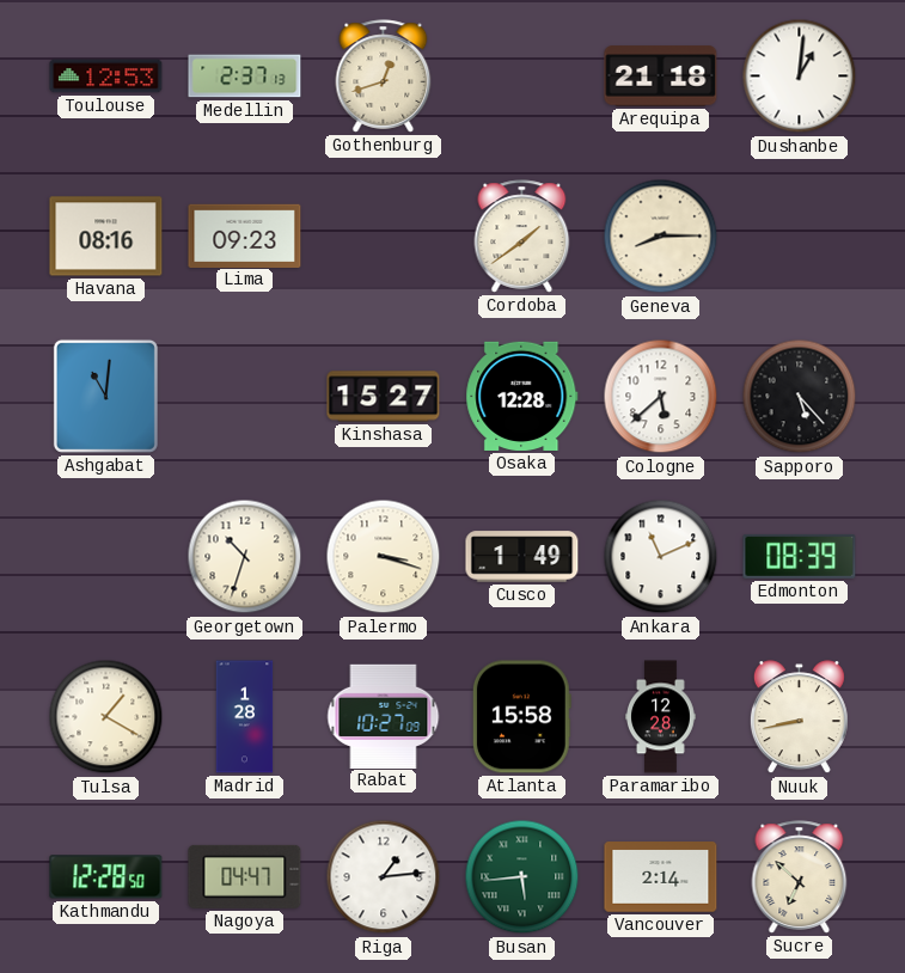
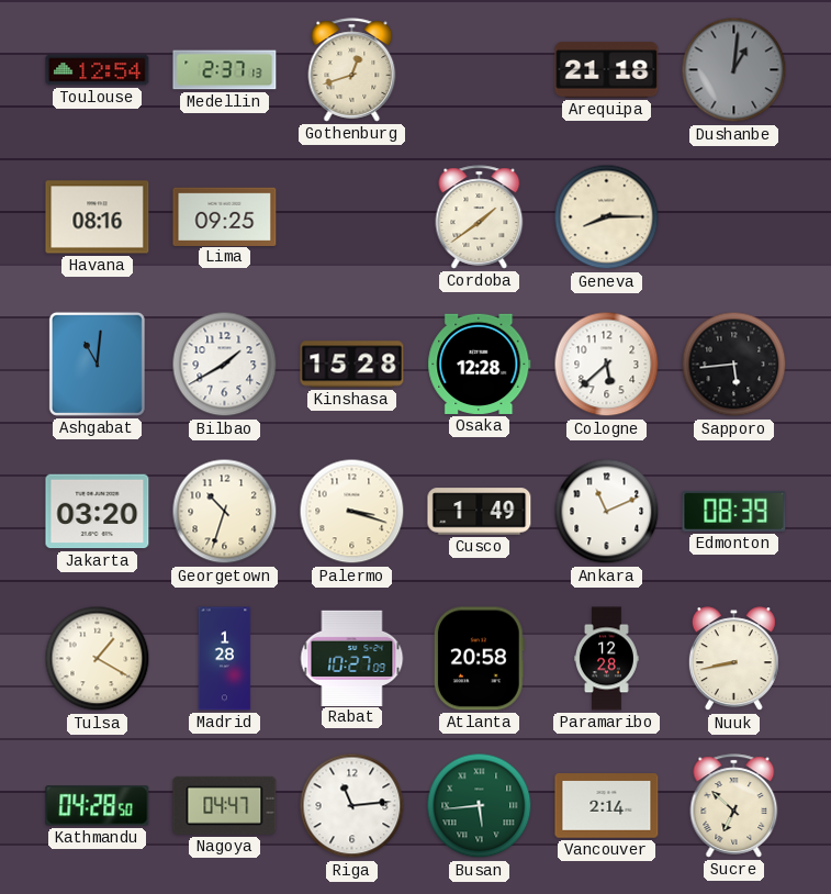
Toulouse: 12:53 -> 12:54 (98, 70)
Dushanbe dial: white -> grey (734, 70)
Lima: 09:23 -> 09:25 (225, 216)
Bilbao: none -> 1:40 (225, 365)
Kinshasa: 15:27 -> 15:28 (352, 365)
Sapporo: 5:23 -> 5:44 (734, 365)
Jakarta: none -> 03:20 (98, 512)
Atlanta: 15:58 -> 20:58 (479, 659)
Kathmandu: 12:28 -> 04:28 (98, 806)
Riga: 1:14 -> 11:14 (352, 806)
